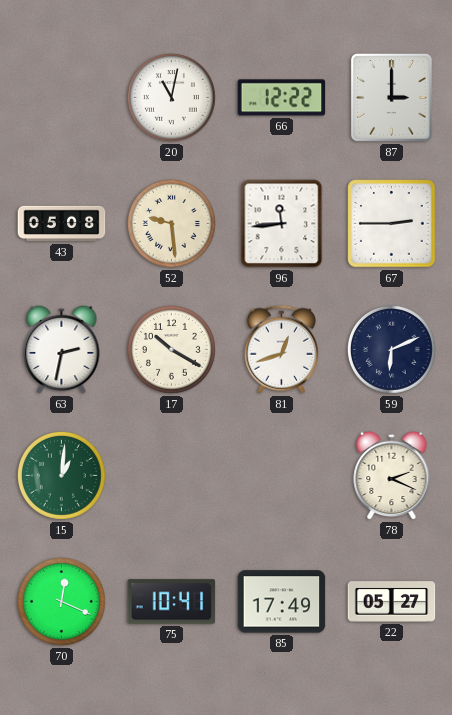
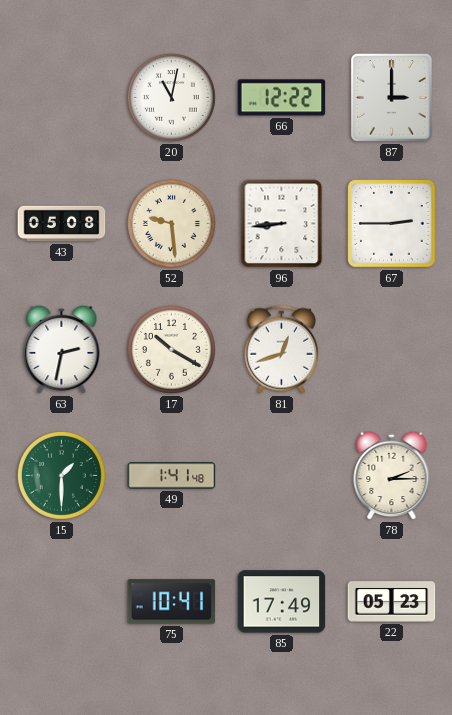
96: 11:44 -> 8:44 (282, 224)
59: 6:11 -> none (391, 349)
15: 1:01 -> 1:30 (61, 475)
49: none -> 1:41 (172, 476)
78: 2:19 -> 2:15 (392, 475)
70: 12:19 -> none (61, 601)
22: 05:27 -> 05:23 (392, 602)
